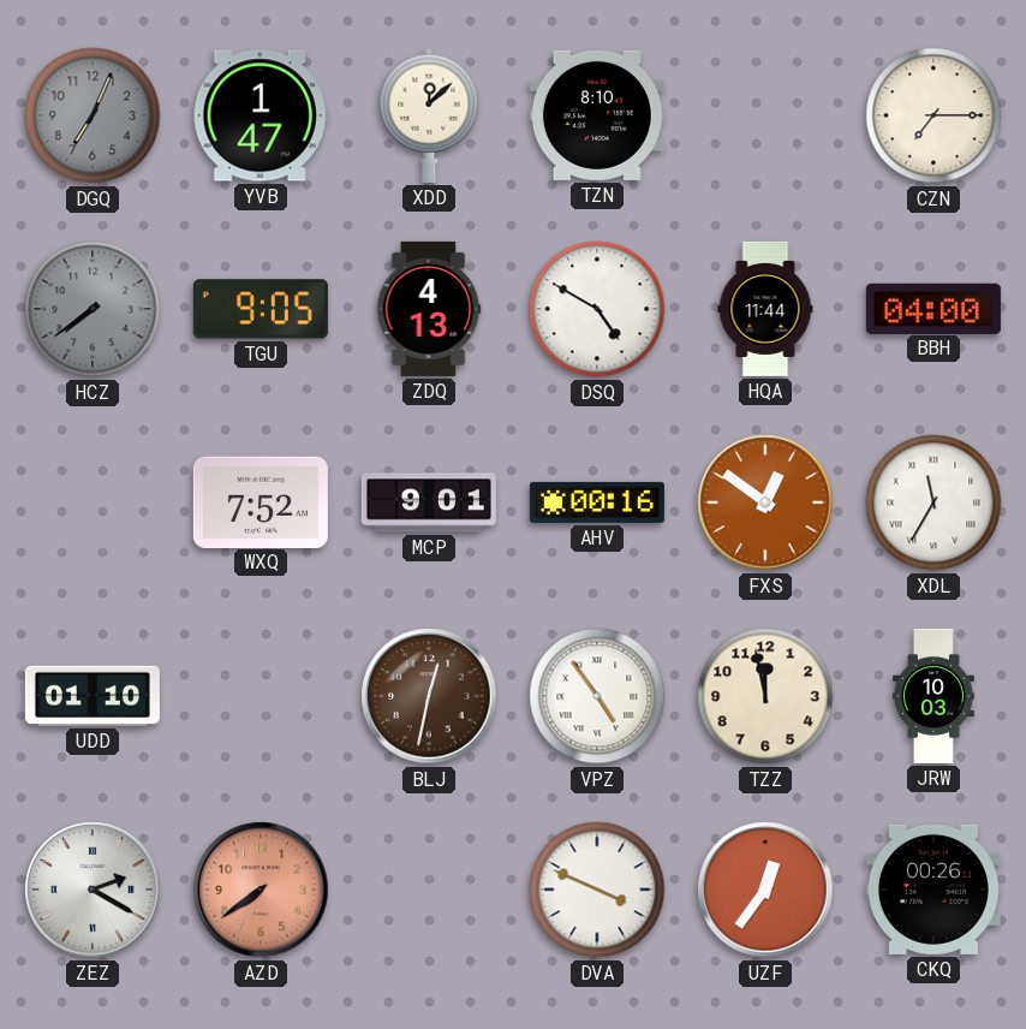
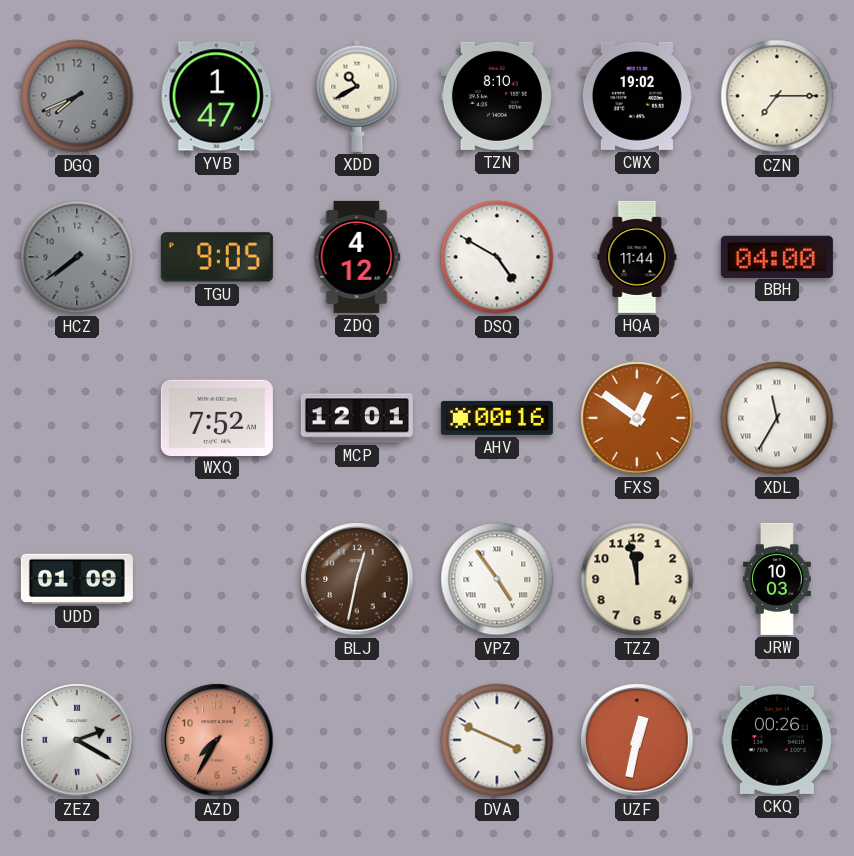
DGQ: 7:04 -> 7:41 (77, 96)
XDD: 12:08 -> 10:40 (357, 96)
CWX: none -> 19:02 (637, 96)
ZDQ: 4:13 -> 4:12 (357, 257)
MCP: 9:01 -> 12:01 (357, 418)
UDD: 01:10 -> 01:09 (77, 579)
AZD: 7:39 -> 7:35 (217, 740)
UZF: 12:36 -> 12:32 (637, 740)
